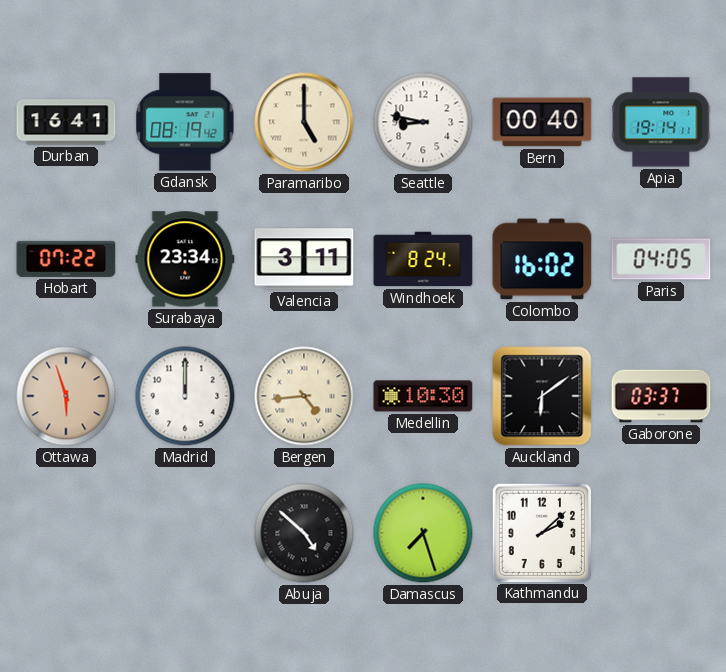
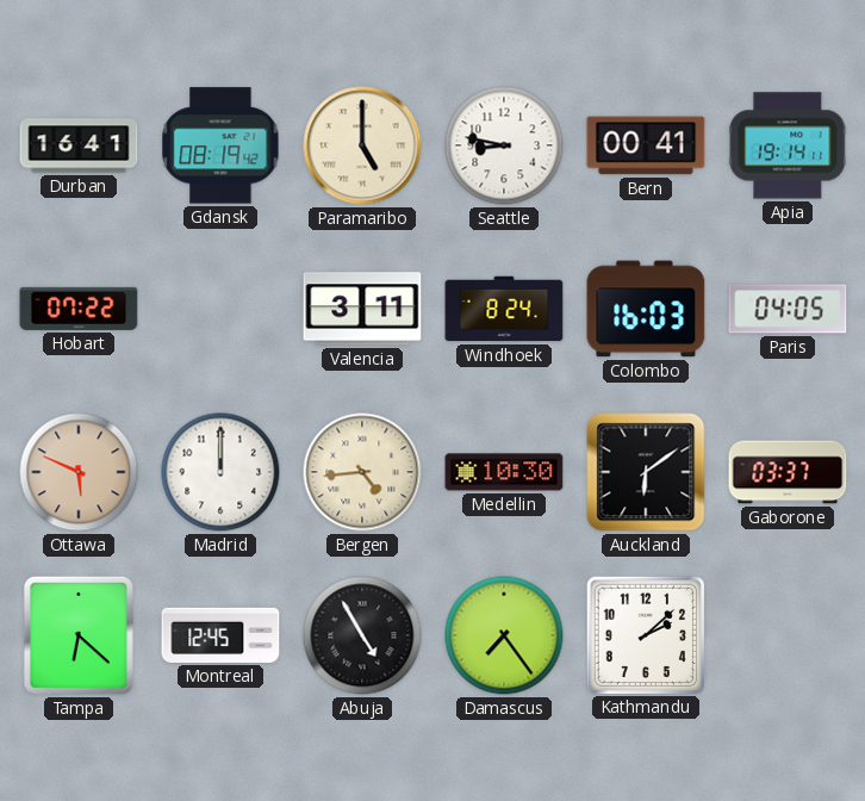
Bern: 00:40 -> 00:41 (646, 145)
Surabaya: 23:34 -> none (185, 259)
Colombo: 16:02 -> 16:03 (646, 309)
Ottawa: 5:57 -> 5:49 (79, 472)
Tampa: none -> 6:22 (79, 635)
Montreal: none -> 12:45 (220, 635)
Abuja: 4:52 -> 4:55 (362, 635)
Damascus: 7:27 -> 7:24 (504, 635)
